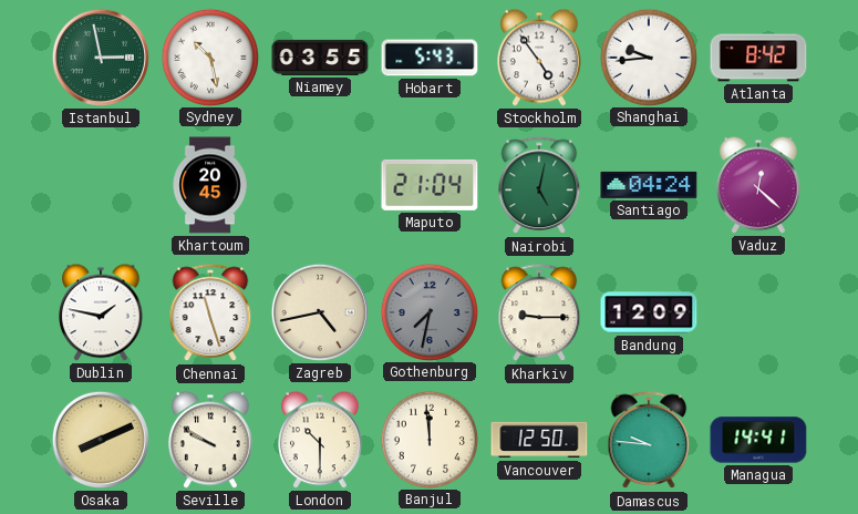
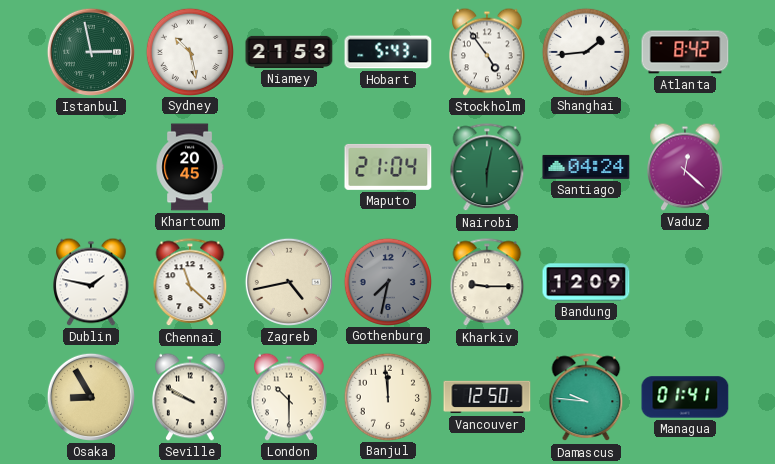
Niamey: 03:55 -> 21:53 (289, 52)
Shanghai: 9:44 -> 1:44 (585, 51)
Nairobi: 5:02 -> 6:02 (487, 168)
Chennai: 11:27 -> 11:22 (190, 283)
Osaka: 8:11 -> 8:55 (91, 397)
Managua: 14:41 -> 01:41 (685, 397)
